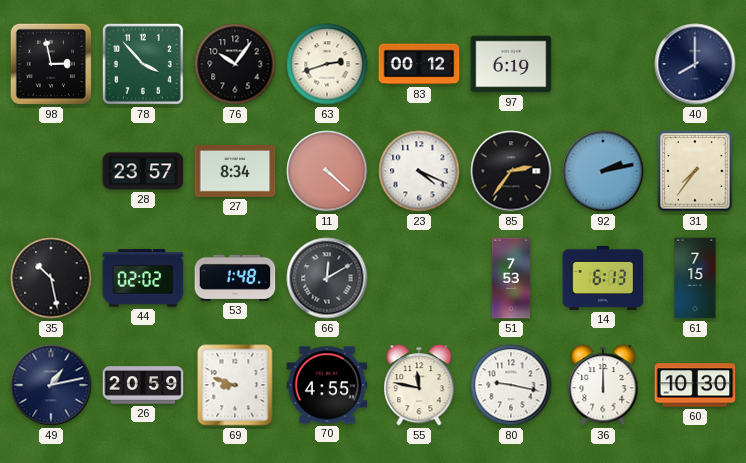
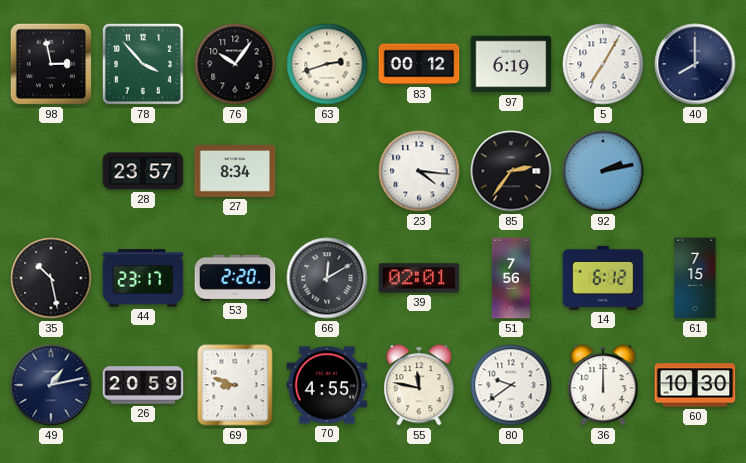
5: none -> 7:05 (603, 64)
11: 4:22 -> none (327, 171)
23: 4:19 -> 4:16 (419, 171)
31: 7:36 -> none (695, 171)
44: 02:02 -> 23:17 (143, 278)
53: 1:48 -> 2:20 (235, 278)
39: none -> 02:01 (419, 278)
51: 7:53 -> 7:56 (511, 278)
14: 6:13 -> 6:12 (603, 278)
80: 9:17 -> 9:39 (511, 385)
